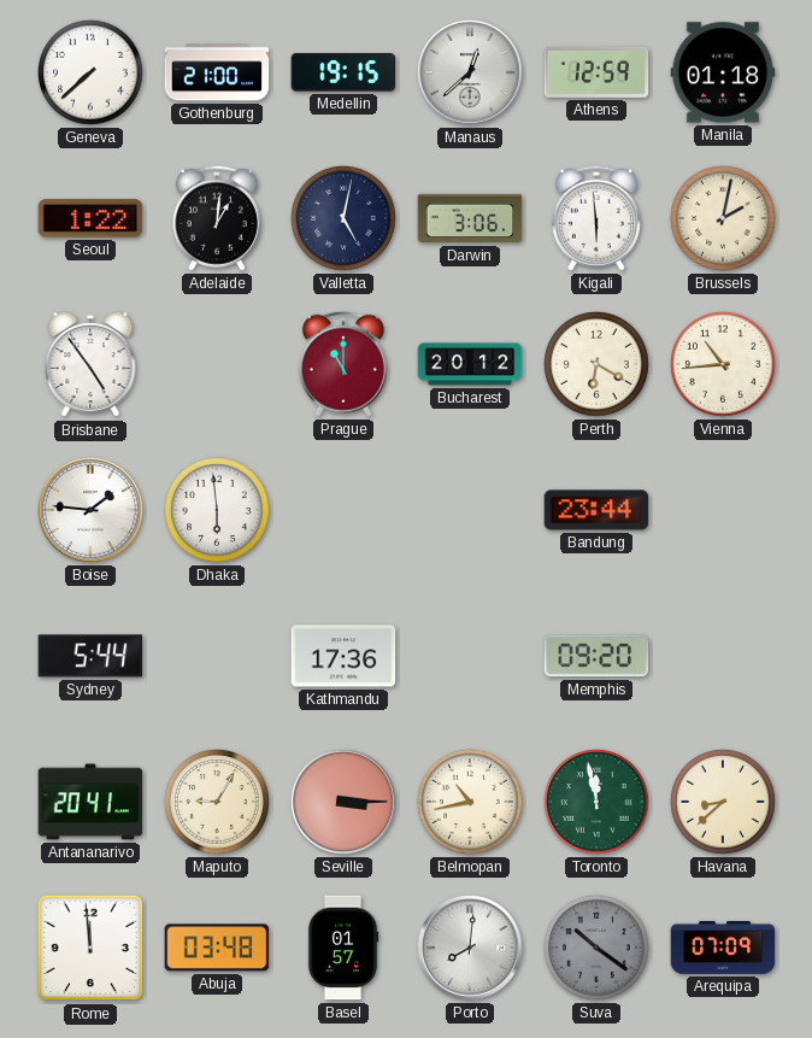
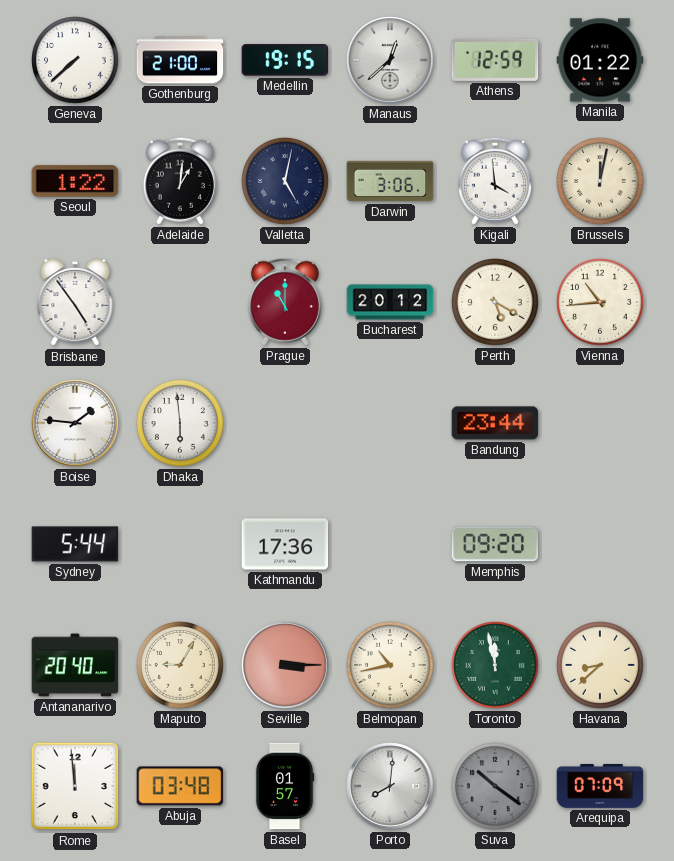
Manila: 01:18 -> 01:22 (600, 60)
Kigali: 5:59 -> 3:59 (495, 181)
Brussels: 2:02 -> 12:02 (601, 182)
Perth: 6:20 -> 5:20 (496, 303)
Antananarivo: 20:41 -> 20:40 (75, 665)
